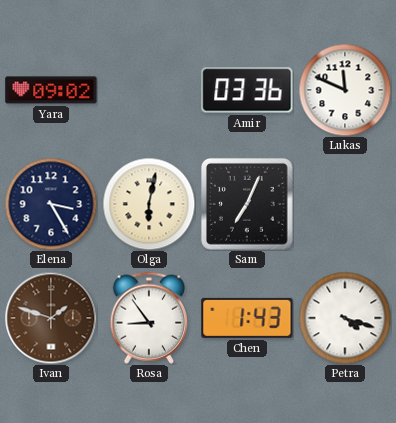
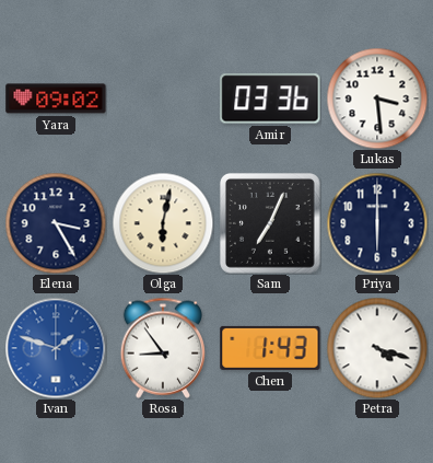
Lukas: 11:49 -> 3:29 (377, 99)
Priya: none -> 6:00 (377, 223)
Ivan dial: brown -> blue (56, 348)
